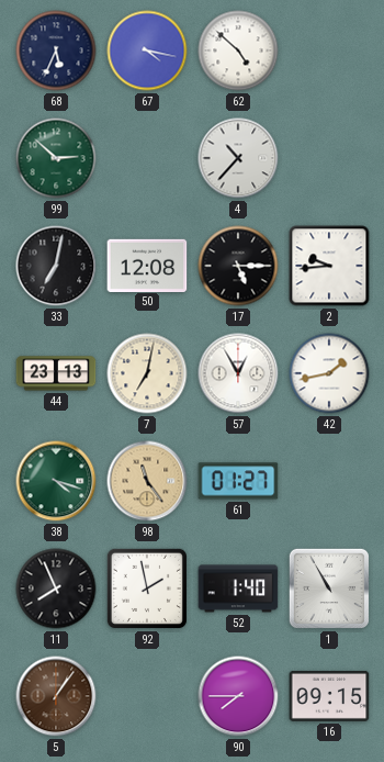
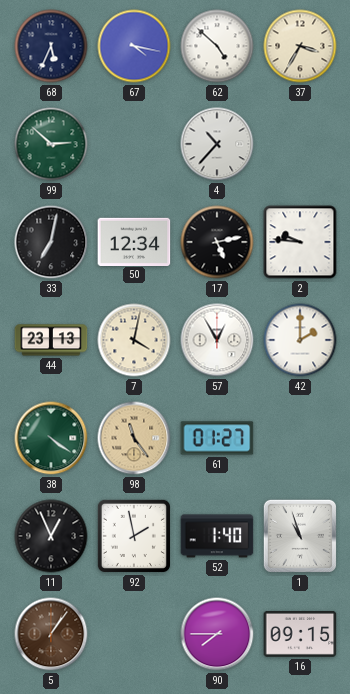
37: none -> 3:35 (300, 46)
50: 12:08 -> 12:34 (134, 241)
17: 5:15 -> 5:13 (217, 242)
2: 9:44 -> 9:46 (300, 242)
7: 7:02 -> 4:02 (134, 340)
42: 1:43 -> 2:00 (300, 340)
38: 4:18 -> 4:21 (51, 438)
11: 7:56 -> 12:56 (51, 536)
1: 10:55 -> 10:57 (300, 536)
